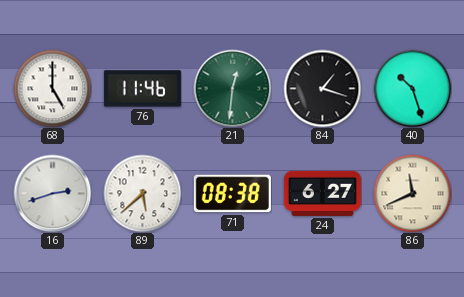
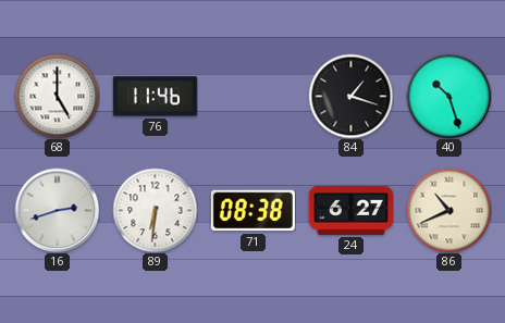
21: 12:31 -> none (232, 88)
89: 5:38 -> 6:31 (155, 210)
86: 11:41 -> 10:41 (448, 210)
